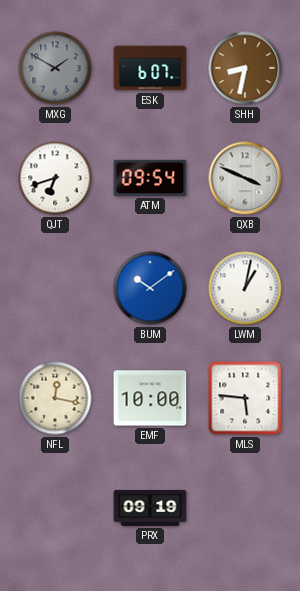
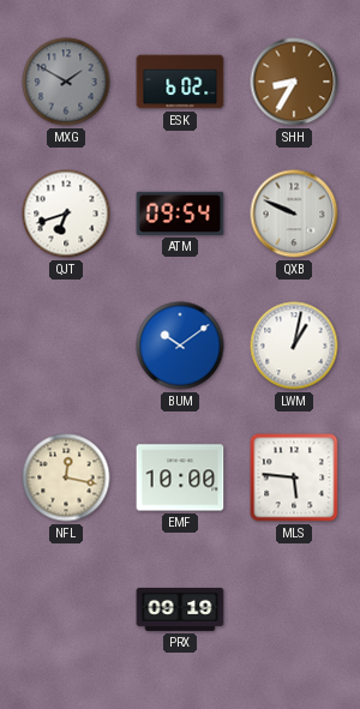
ESK: 6:07 -> 6:02 (180, 82)
SHH: 8:32 -> 8:35 (294, 82)
QXB: 3:49 -> 9:49 (294, 214)
